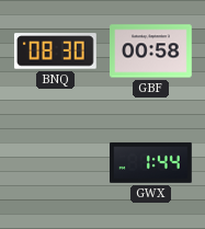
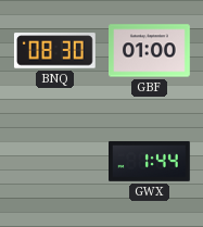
GBF: 00:58 -> 01:00 (150, 51)
